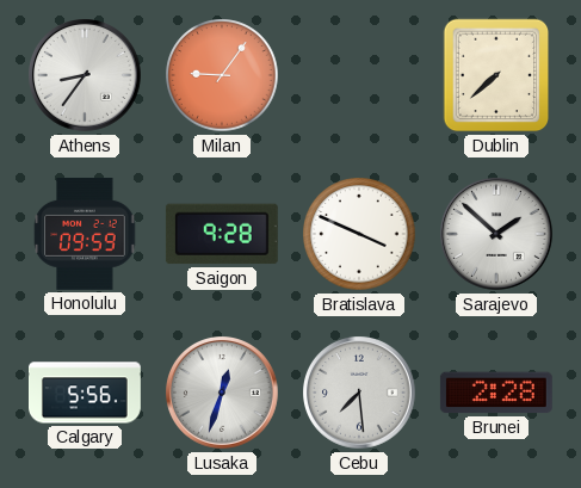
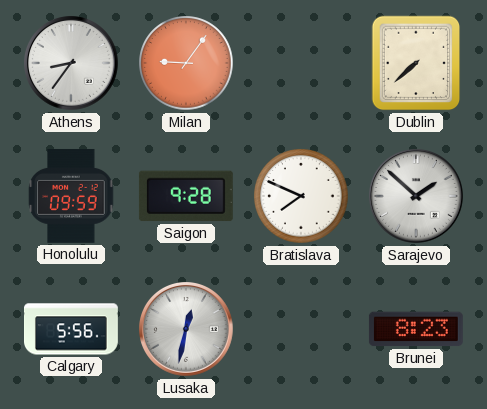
Bratislava: 3:49 -> 7:49 (301, 196)
Lusaka: 12:33 -> 12:32 (187, 330)
Cebu: 7:29 -> none (360, 394)
Brunei: 2:28 -> 8:23 (416, 329)
